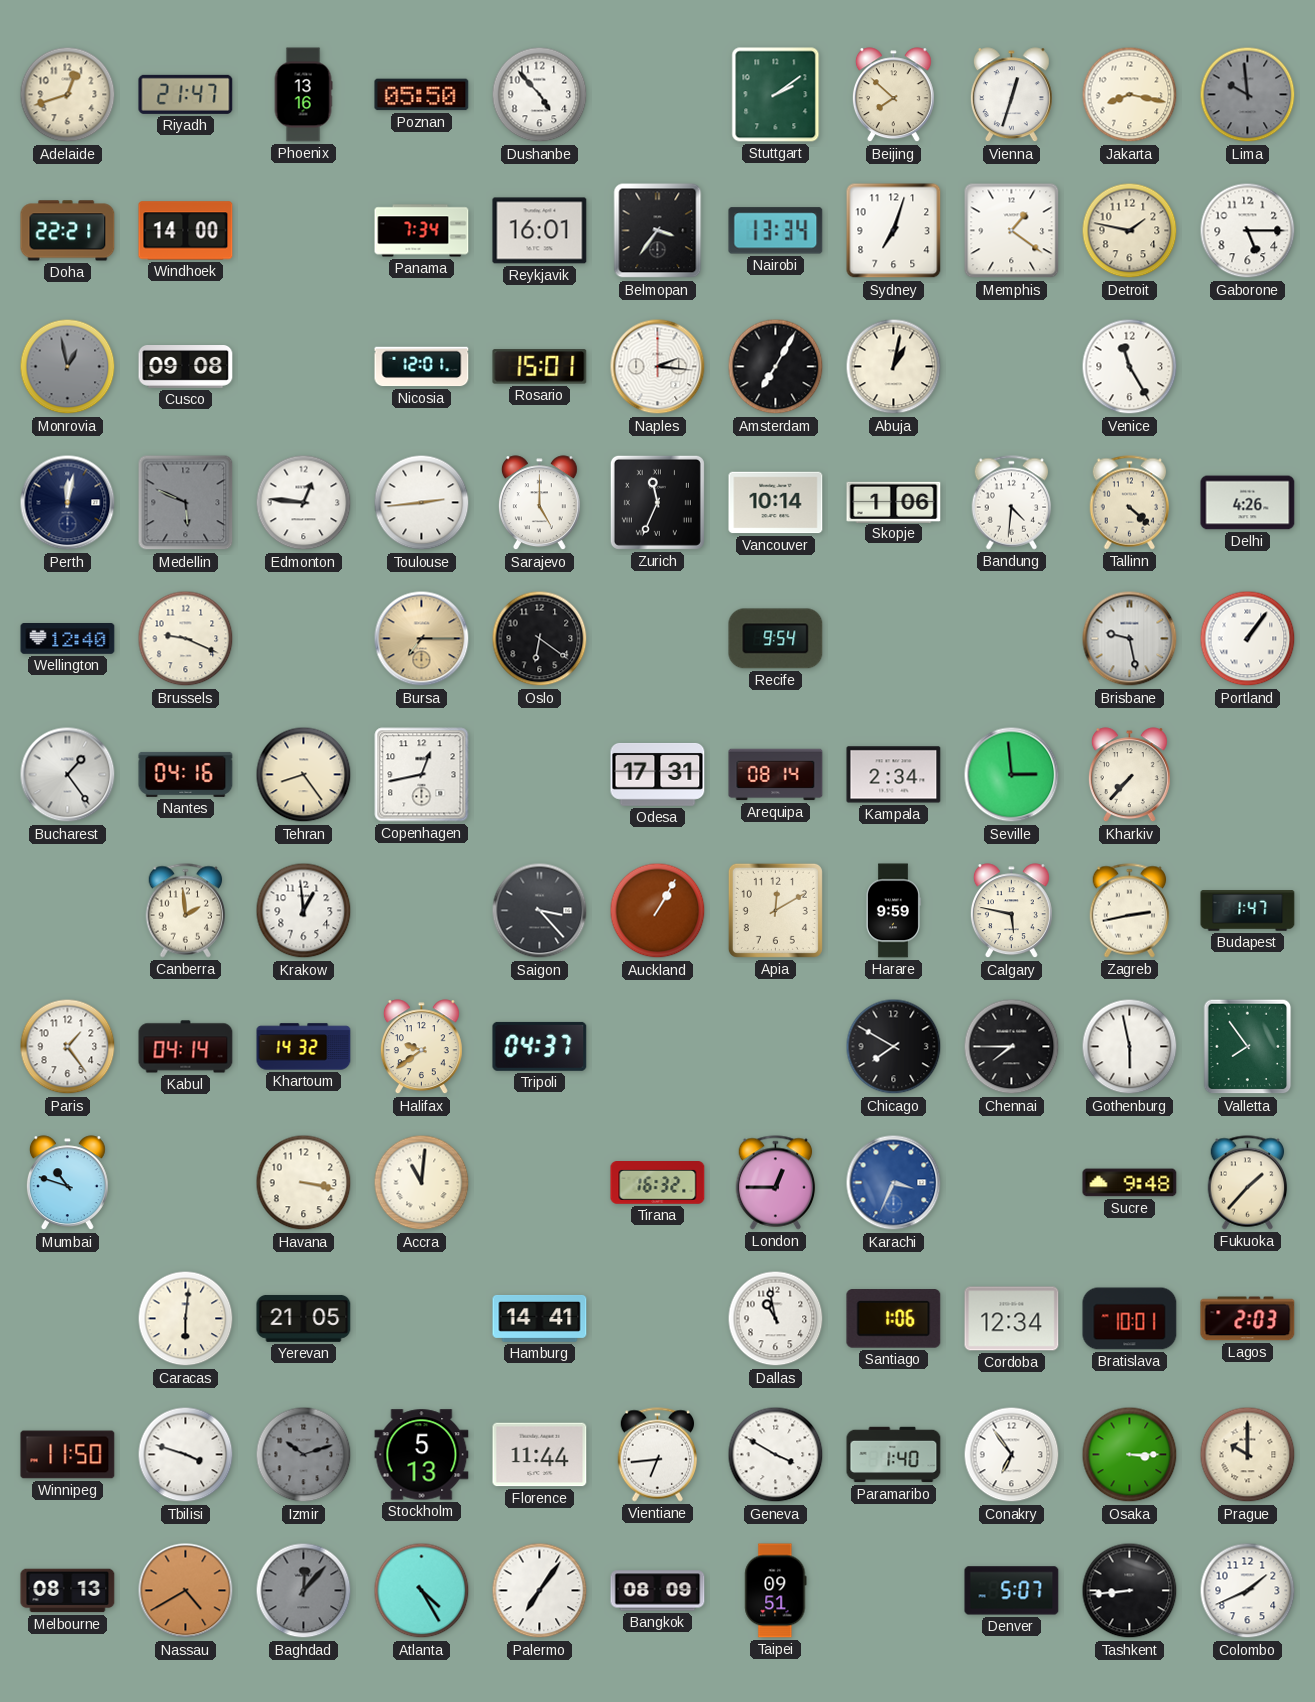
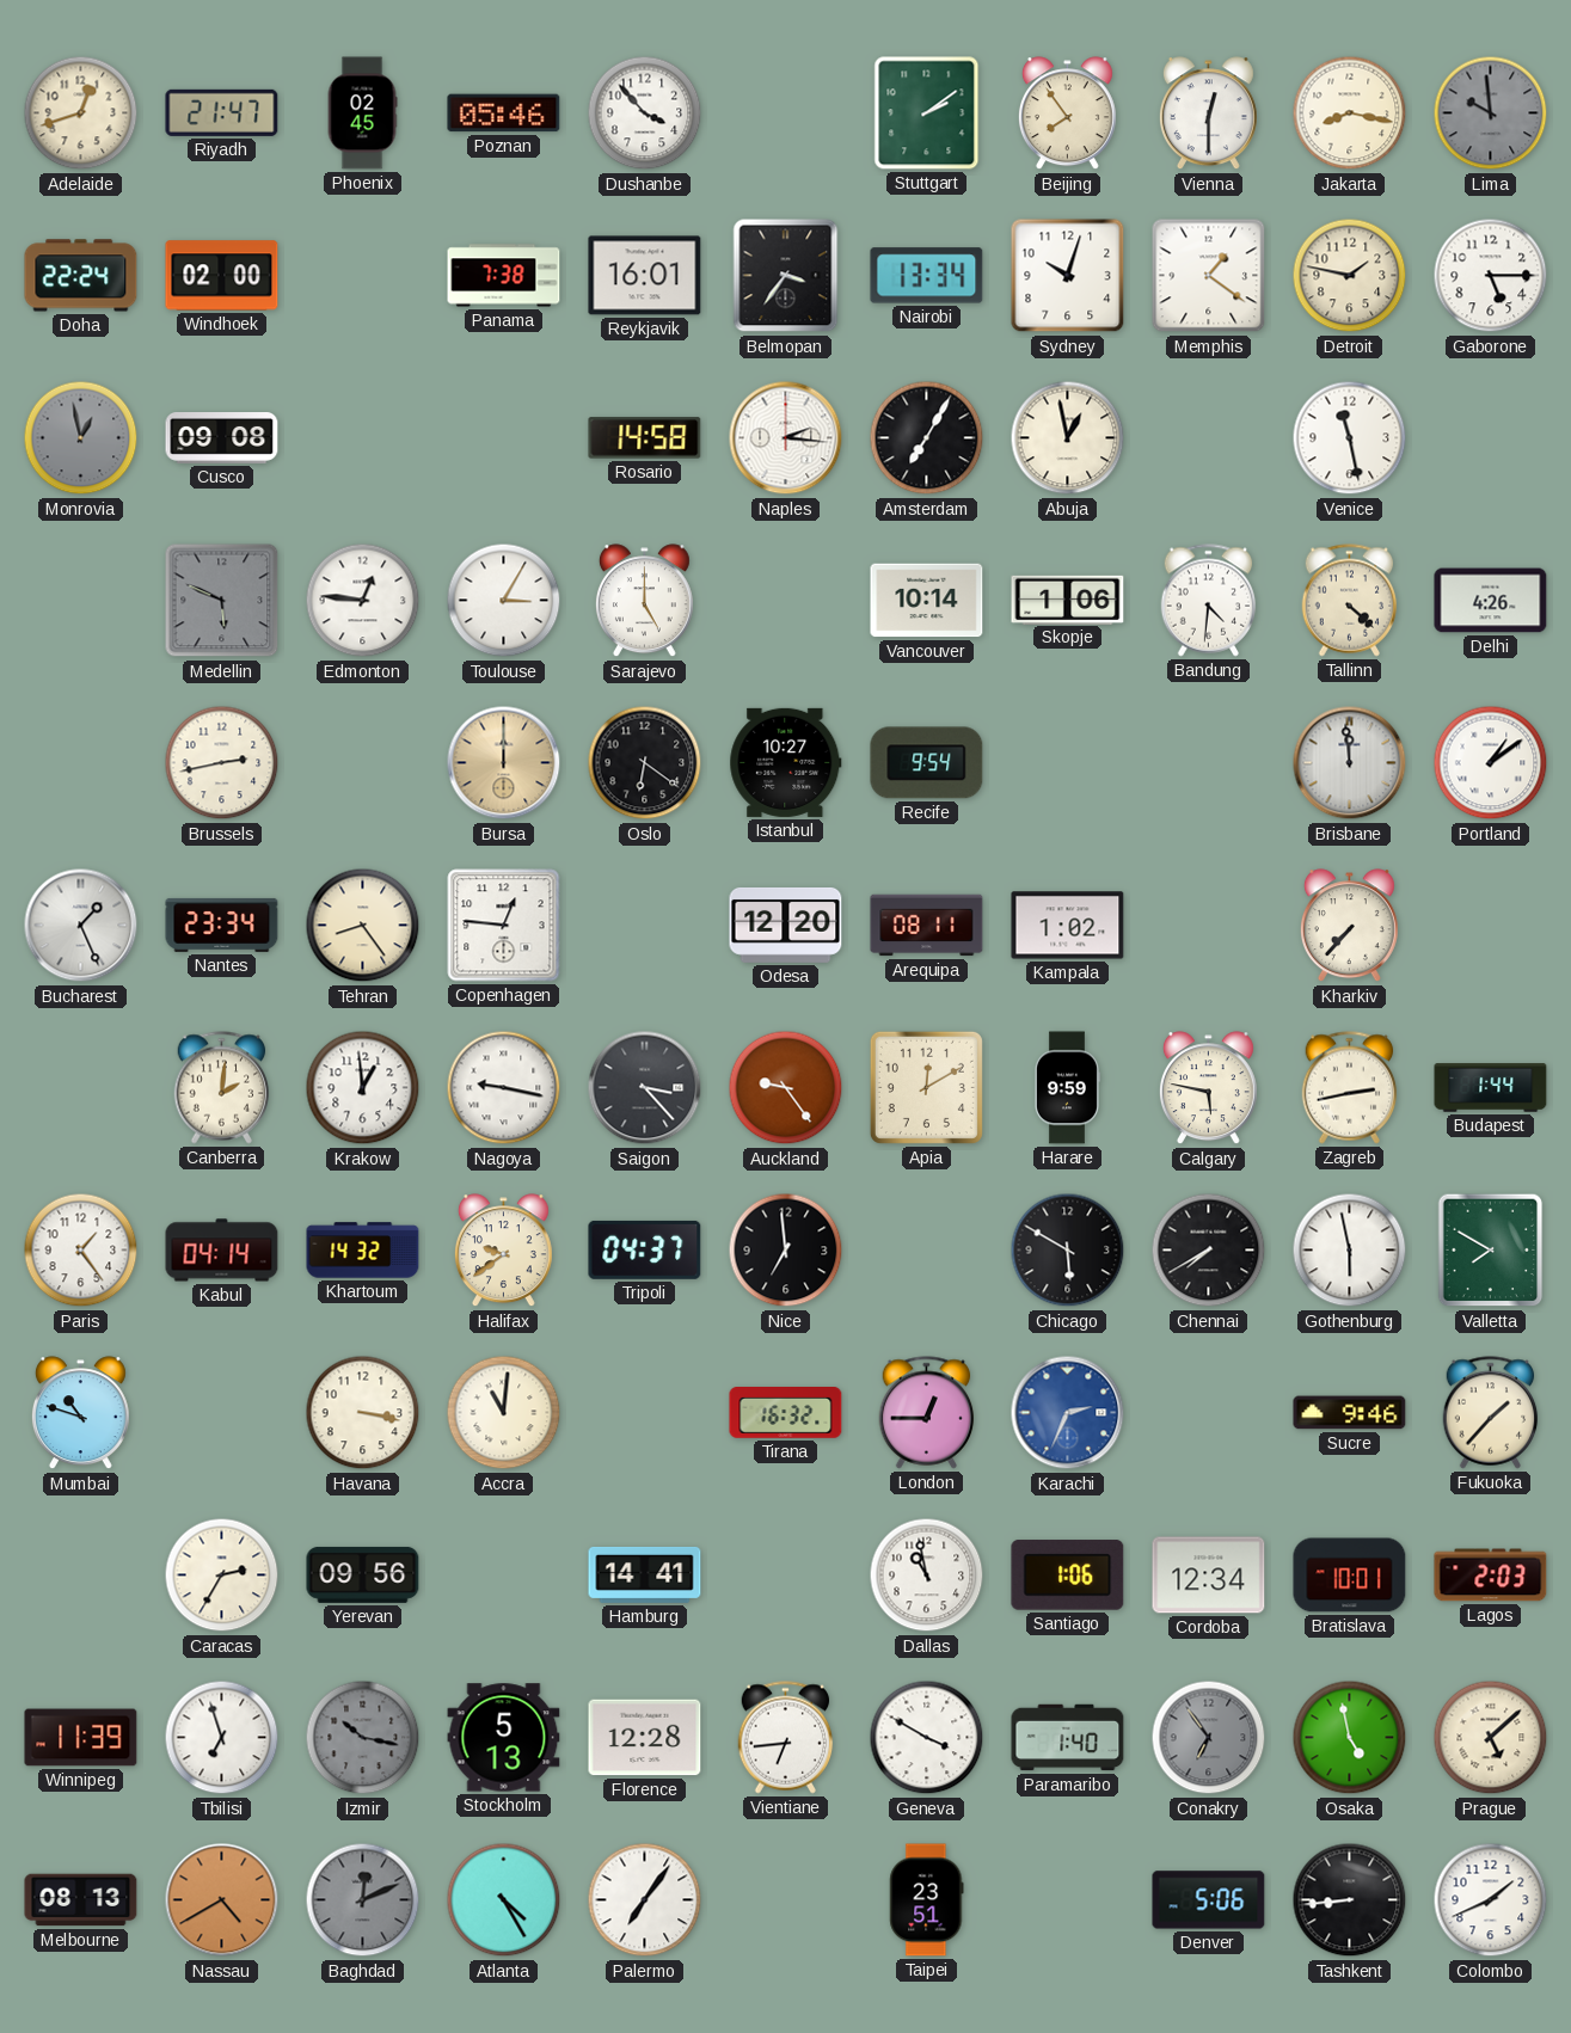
Phoenix: 13:16 -> 02:45 (362, 113)
Poznan: 05:50 -> 05:46 (504, 113)
Dushanbe: 4:53 -> 3:53 (645, 113)
Beijing: 7:52 -> 7:54 (1067, 113)
Vienna: 12:33 -> 12:30 (1208, 113)
Doha: 22:21 -> 22:24 (81, 276)
Windhoek: 14:00 -> 02:00 (222, 276)
Panama: 7:34 -> 7:38 (504, 276)
Sydney: 7:03 -> 10:03 (1068, 276)
Nicosia: 12:01 -> none (422, 367)
Rosario: 15:01 -> 14:58 (645, 438)
Abuja: 1:02 -> 12:58 (1068, 438)
Venice: 11:25 -> 11:28 (1350, 438)
Perth: 12:02 -> none (68, 503)
Toulouse: 2:44 -> 3:05 (504, 601)
Zurich: 11:34 -> none (657, 502)
Wellington: 12:40 -> none (68, 639)
Brussels: 9:19 -> 2:43 (222, 763)
Bursa: 7:15 -> 12:00 (504, 763)
Istanbul: none -> 10:27 (786, 762)
Brisbane: 9:28 -> 11:59 (1350, 763)
Portland: 1:06 -> 1:09 (1491, 763)
Bucharest: 1:24 -> 1:26 (81, 926)
Nantes: 04:16 -> 23:34 (222, 925)
Copenhagen: 12:43 -> 12:46 (504, 926)
Odesa: 17:31 -> 12:20 (786, 926)
Arequipa: 08:14 -> 08:11 (927, 926)
Kampala: 2:34 -> 1:02 (1068, 926)
Seville: 2:59 -> none (1012, 775)
Canberra: 1:59 -> 2:01 (222, 1088)
Nagoya: none -> 9:17 (504, 1088)
Auckland: 1:05 -> 9:24 (786, 1088)
Budapest: 1:47 -> 1:44 (1491, 1088)
Nice: none -> 6:59 (786, 1251)
Chicago: 7:50 -> 5:50 (1068, 1251)
Chennai: 7:45 -> 7:40 (1209, 1251)
Valletta: 7:54 -> 7:50 (1491, 1251)
Karachi: 3:34 -> 2:34 (1068, 1413)
Sucre: 9:48 -> 9:46 (1350, 1413)
Caracas: 6:01 -> 2:35 (222, 1576)
Yerevan: 21:05 -> 09:56 (363, 1574)
Winnipeg: 11:50 -> 11:39 (81, 1738)
Tbilisi: 3:48 -> 6:57 (222, 1738)
Izmir: 10:12 -> 10:17 (363, 1738)
Florence: 11:44 -> 12:28 (645, 1738)
Conakry dial: white -> grey (1209, 1738)
Osaka: 3:15 -> 4:58 (1350, 1738)
Prague: 10:00 -> 5:08 (1491, 1738)
Baghdad: 12:07 -> 12:11 (363, 1900)
Bangkok: 08:09 -> none (658, 1591)
Taipei: 09:51 -> 23:51 (927, 1900)
Denver: 5:07 -> 5:06 (1209, 1900)
